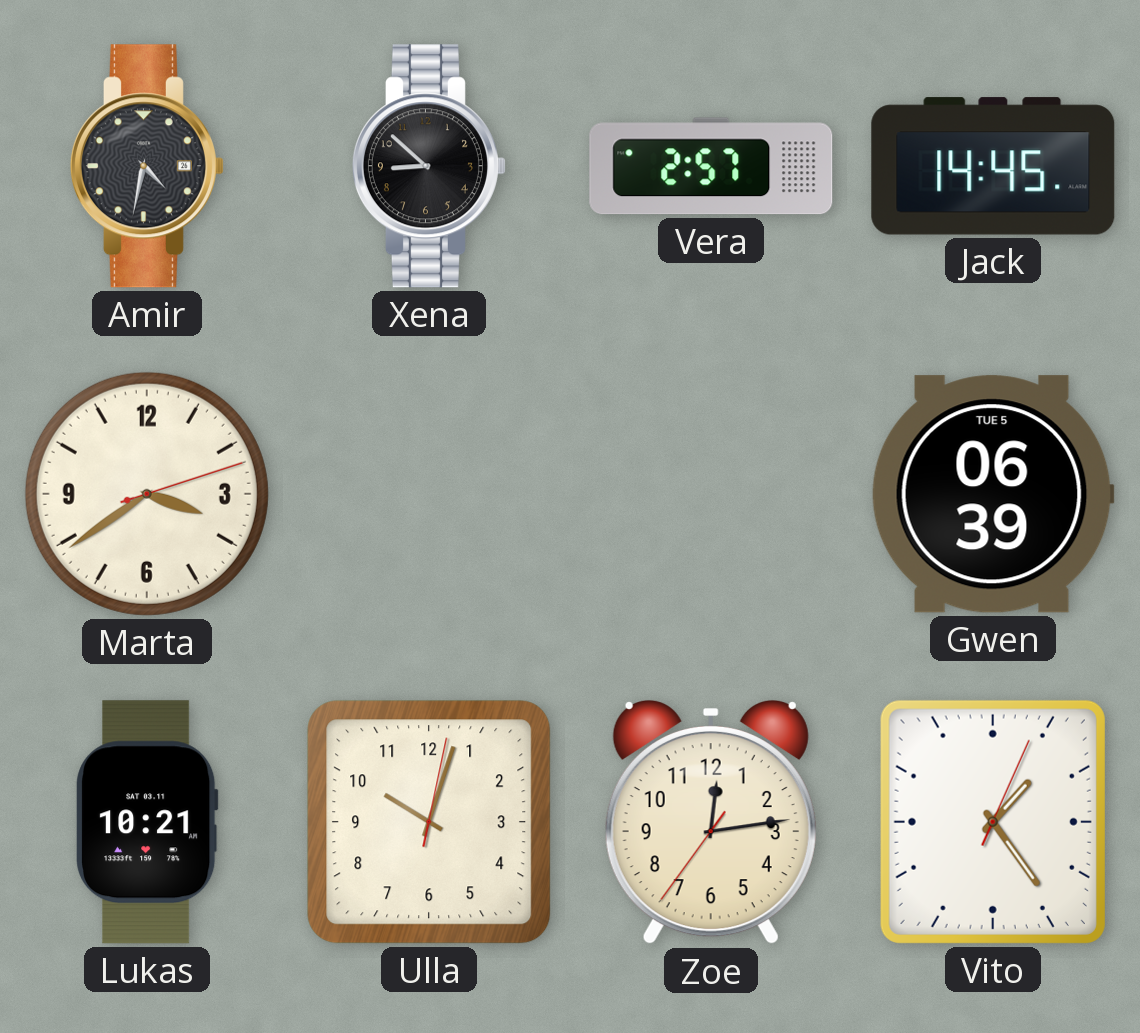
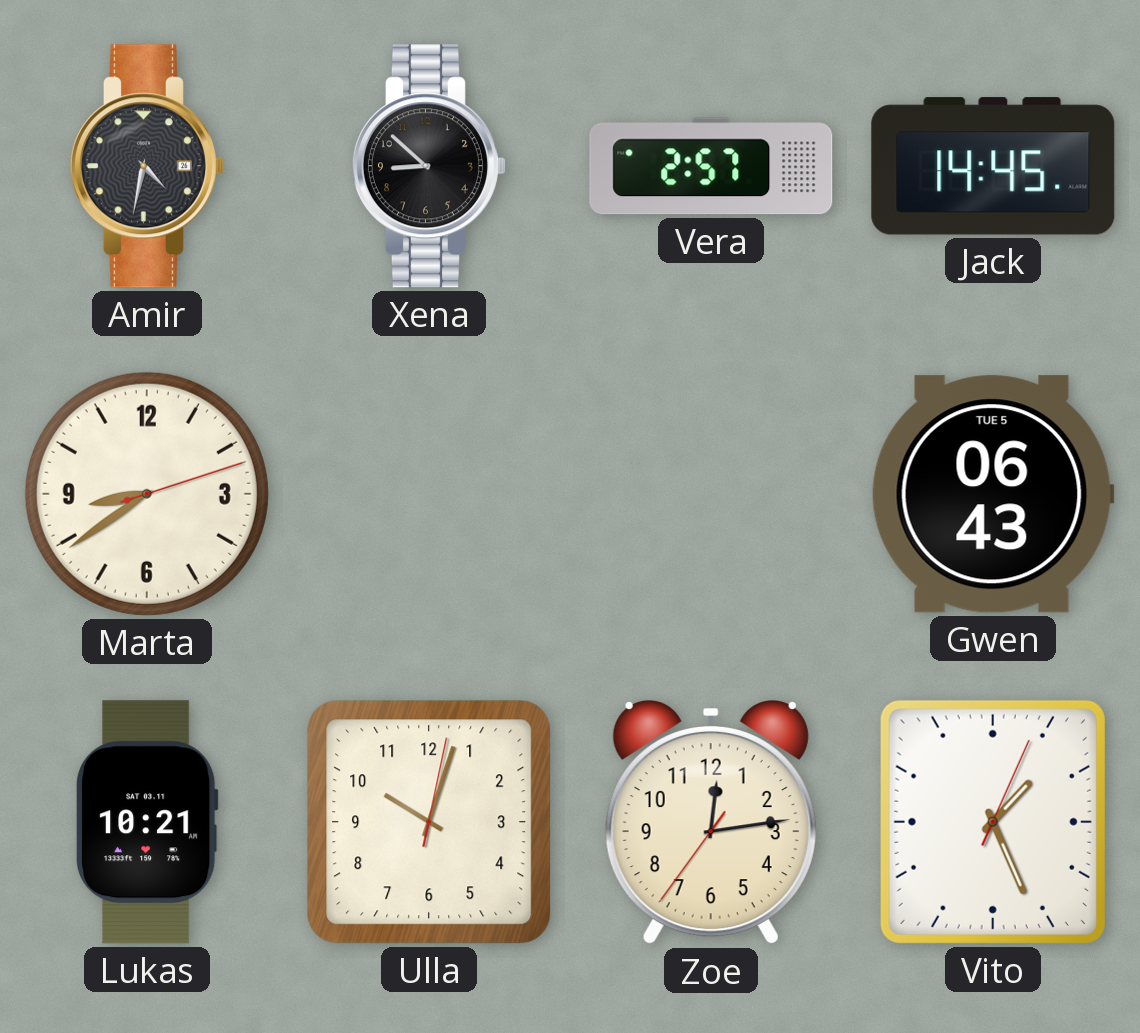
Marta: 3:39 -> 8:39 (147, 494)
Gwen: 06:39 -> 06:43 (993, 494)
Vito: 1:24 -> 1:26 (993, 822)
